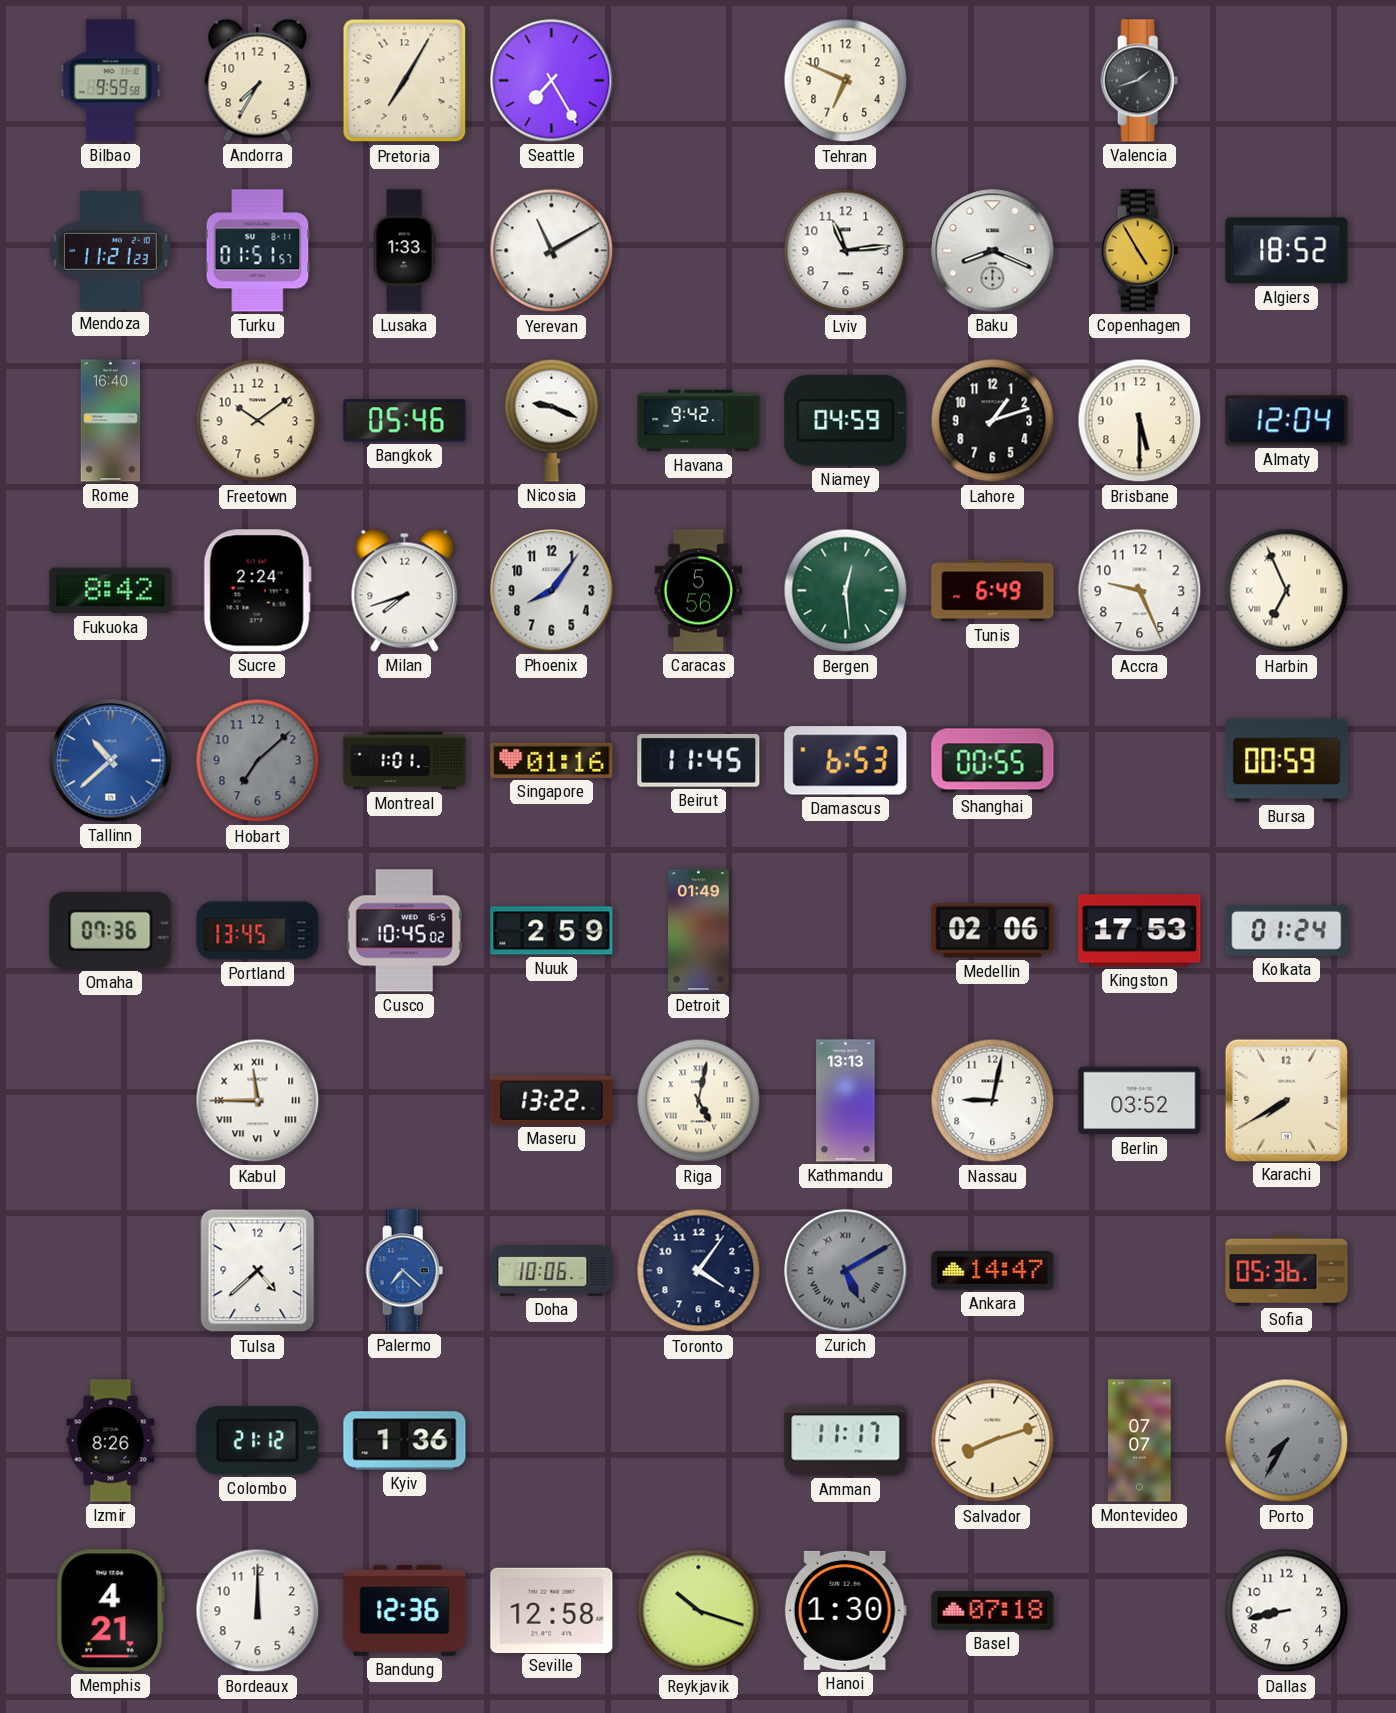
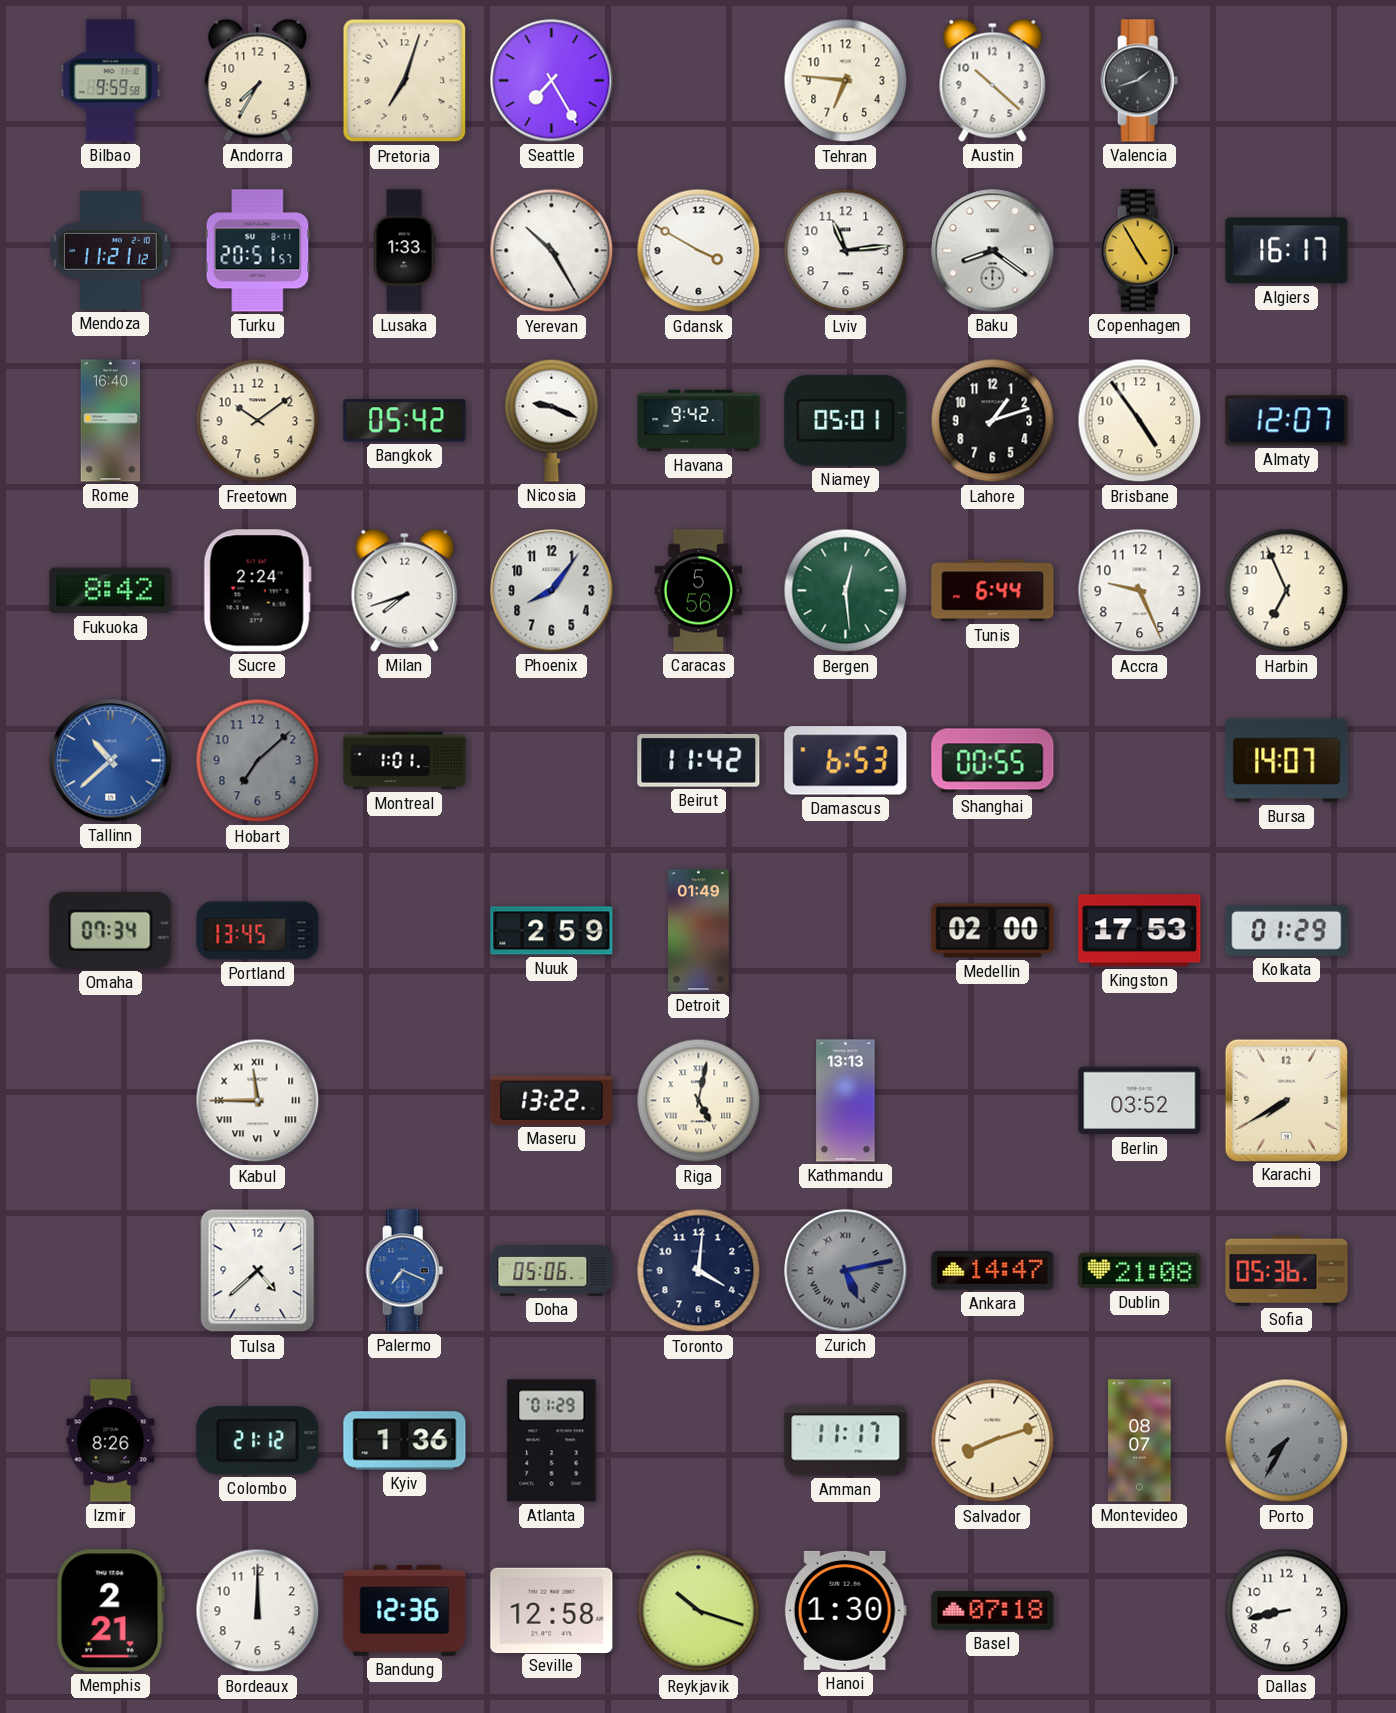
Pretoria: 7:05 -> 7:03 (405, 81)
Tehran: 6:49 -> 6:46 (846, 81)
Austin: none -> 10:22 (993, 80)
Mendoza: 11:21:23 -> 11:21:12 (110, 251)
Turku: 01:51 -> 20:51 (258, 251)
Yerevan: 11:10 -> 10:25 (552, 251)
Gdansk: none -> 3:50 (699, 251)
Baku: 8:19 -> 8:21 (993, 251)
Algiers: 18:52 -> 16:17 (1287, 251)
Bangkok: 05:46 -> 05:42 (405, 421)
Niamey: 04:59 -> 05:01 (846, 420)
Brisbane: 5:30 -> 4:54 (1140, 421)
Almaty: 12:04 -> 12:07 (1287, 421)
Tunis: 6:49 -> 6:44 (993, 591)
Harbin numerals: Roman -> Arabic (1287, 591)
Singapore: 01:16 -> none (552, 760)
Beirut: 11:45 -> 11:42 (699, 761)
Bursa: 00:59 -> 14:07 (1287, 761)
Omaha: 07:36 -> 07:34 (111, 930)
Cusco: 10:45 -> none (404, 931)
Medellin: 02:06 -> 02:00 (993, 931)
Kolkata: 01:24 -> 01:29 (1287, 931)
Nassau: 9:02 -> none (993, 1101)
Palermo: 7:22 -> 7:19 (405, 1271)
Doha: 10:06 -> 05:06 (552, 1271)
Toronto: 4:06 -> 4:01 (699, 1271)
Zurich: 5:10 -> 5:13 (846, 1271)
Dublin: none -> 21:08 (1140, 1271)
Atlanta: none -> 01:29 (552, 1441)
Montevideo: 07:07 -> 08:07 (1140, 1441)
Memphis: 4:21 -> 2:21 (110, 1611)
